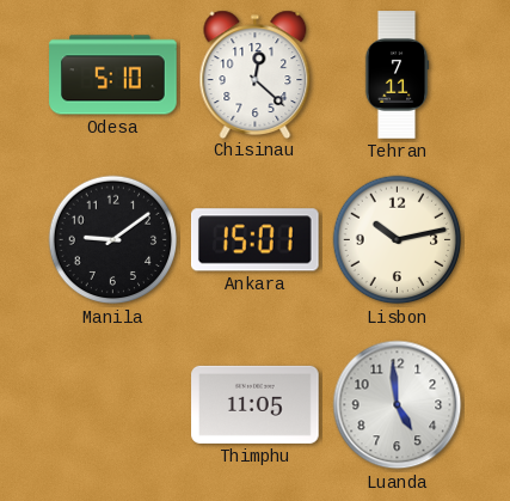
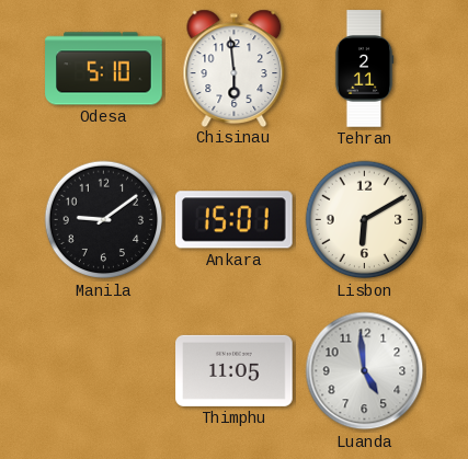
Chisinau: 12:22 -> 5:59 (235, 68)
Tehran: 7:11 -> 2:11 (364, 69)
Lisbon: 10:13 -> 6:10 (365, 220)
